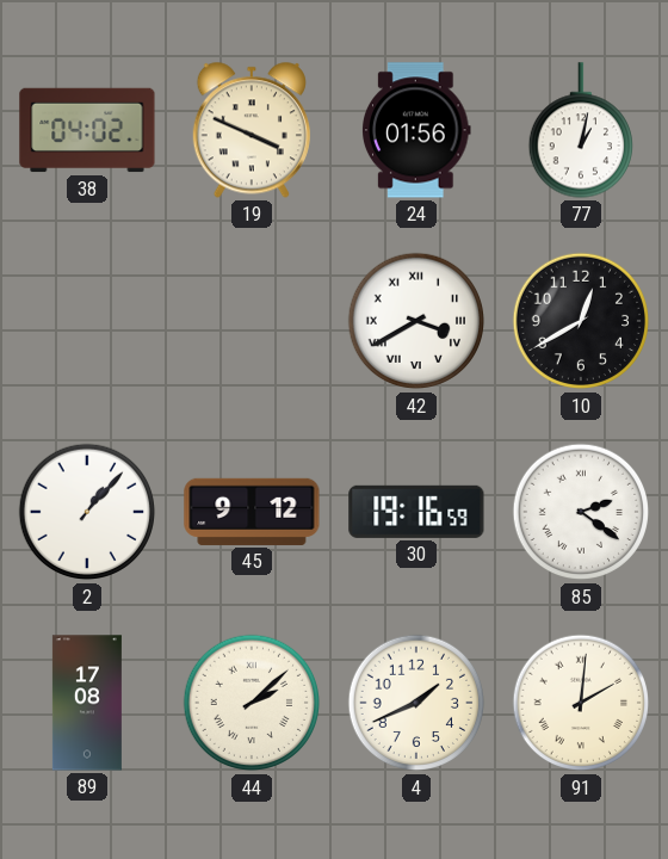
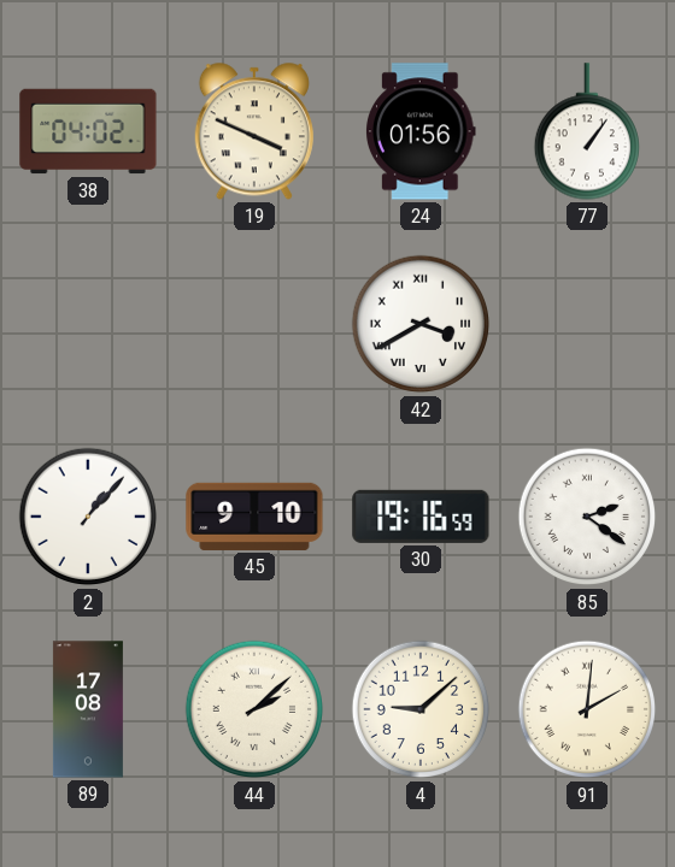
77: 1:02 -> 1:06 (586, 131)
10: 12:40 -> none (581, 321)
45: 9:12 -> 9:10 (254, 517)
4: 1:41 -> 9:08 (421, 709)
